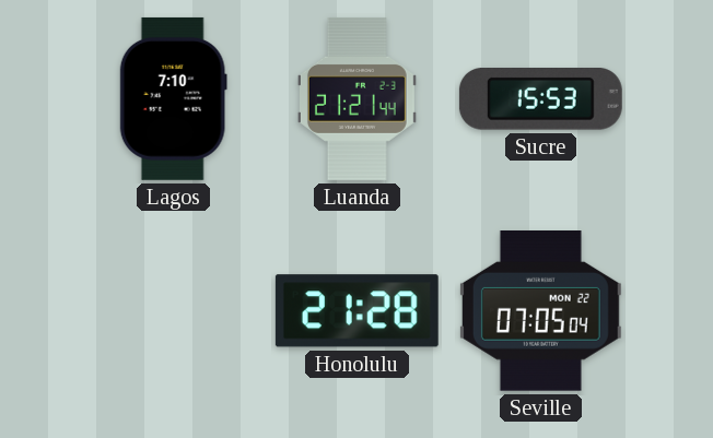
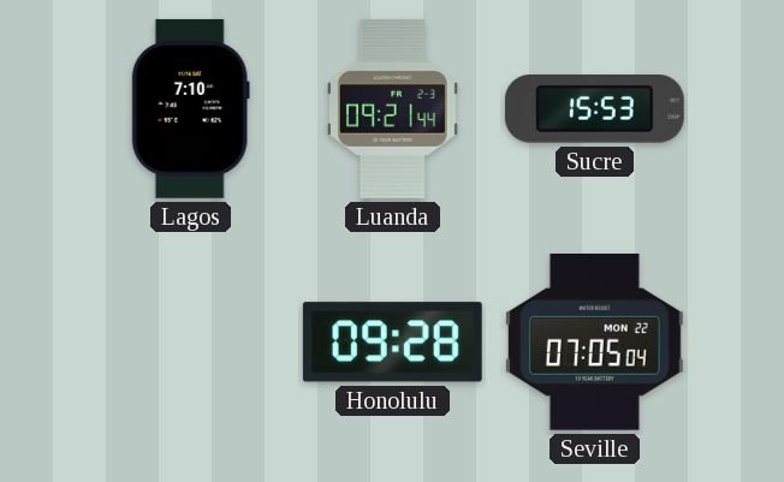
Luanda: 21:21 -> 09:21 (392, 108)
Honolulu: 21:28 -> 09:28 (392, 343)
